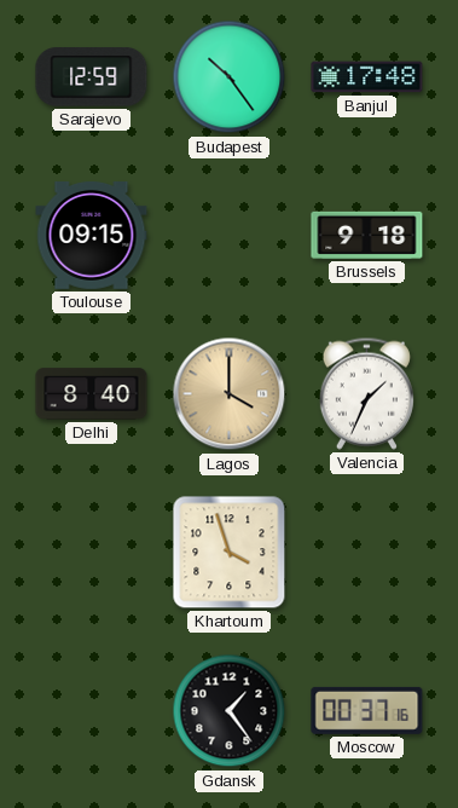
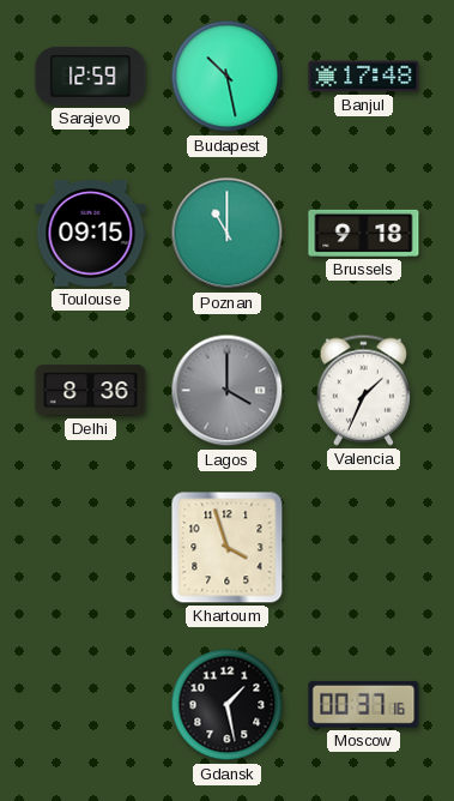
Budapest: 10:24 -> 10:28 (228, 77)
Poznan: none -> 11:00 (228, 234)
Delhi: 8:40 -> 8:36 (91, 391)
Lagos dial: champagne -> grey (228, 391)
Gdansk: 1:24 -> 1:28 (228, 705)
